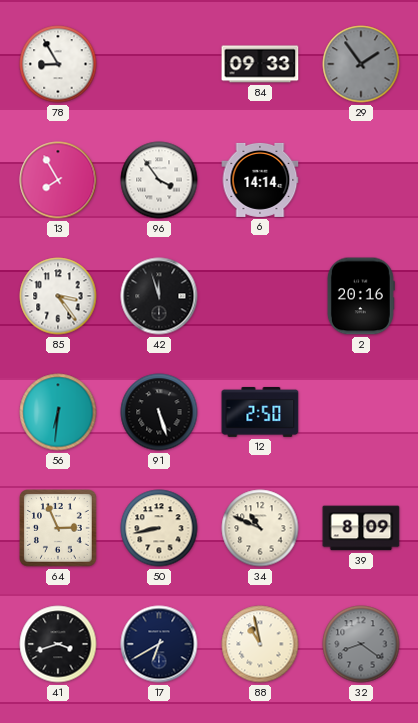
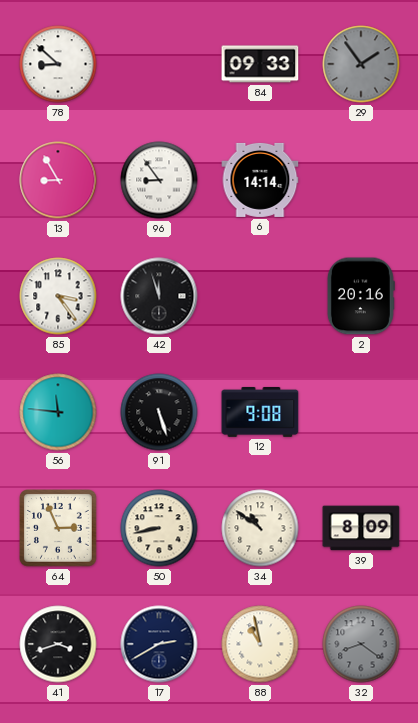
78: 8:55 -> 8:52 (58, 64)
13: 7:55 -> 8:55 (58, 180)
96: 3:54 -> 8:54 (159, 180)
56: 6:31 -> 11:46 (58, 412)
12: 2:50 -> 9:08 (260, 412)
34: 10:49 -> 10:51 (260, 528)
17: 6:40 -> 2:40 (159, 644)
